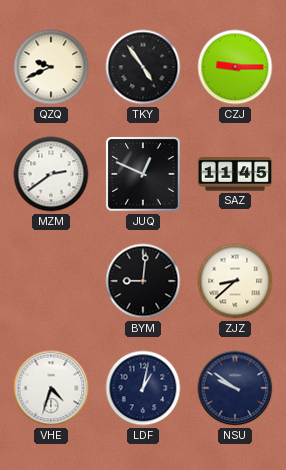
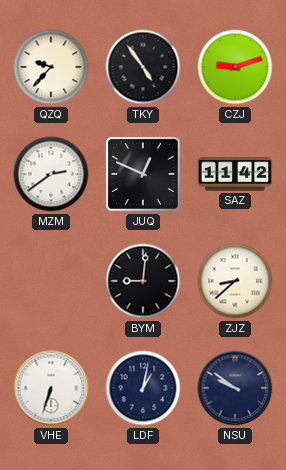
QZQ: 9:41 -> 9:37 (51, 67)
CZJ: 9:15 -> 9:12 (235, 67)
SAZ: 11:45 -> 11:42 (235, 174)
VHE: 4:33 -> 6:33 (51, 388)
